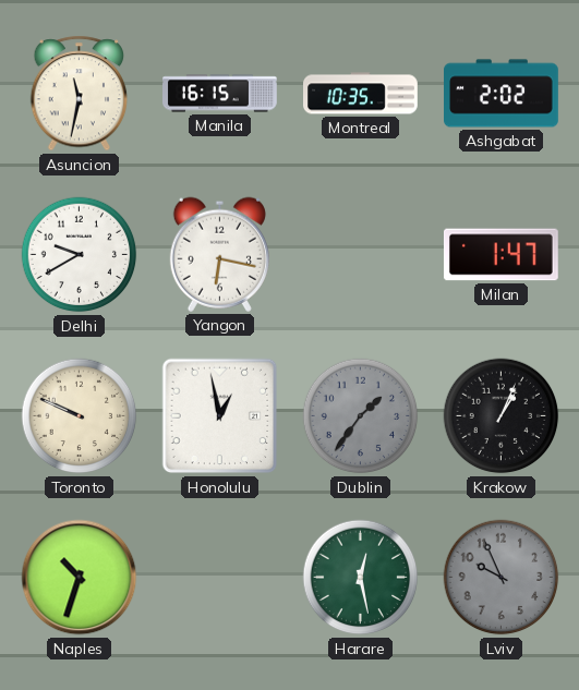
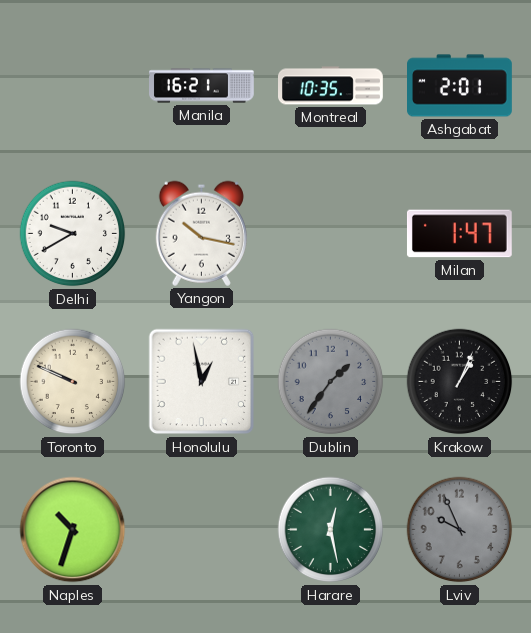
Asuncion: 11:32 -> none (80, 94)
Manila: 16:15 -> 16:21 (202, 86)
Ashgabat: 2:02 -> 2:01 (460, 86)
Yangon: 6:17 -> 10:17 (201, 233)
